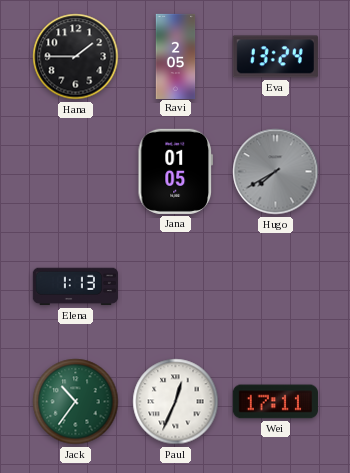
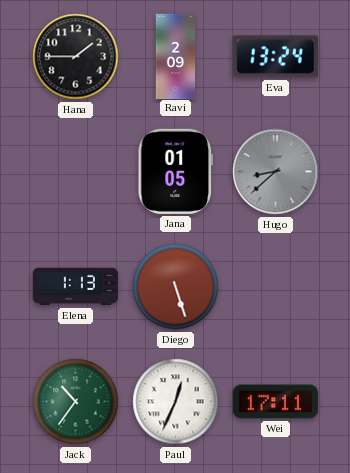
Ravi: 2:05 -> 2:09 (176, 56)
Hugo: 7:40 -> 8:38 (276, 172)
Diego: none -> 5:27 (176, 287)
